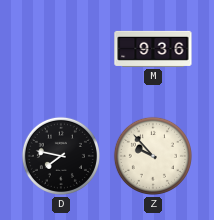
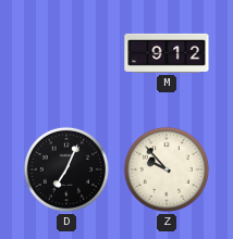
M: 9:36 -> 9:12 (167, 53)
D: 7:47 -> 7:04 (66, 169)
